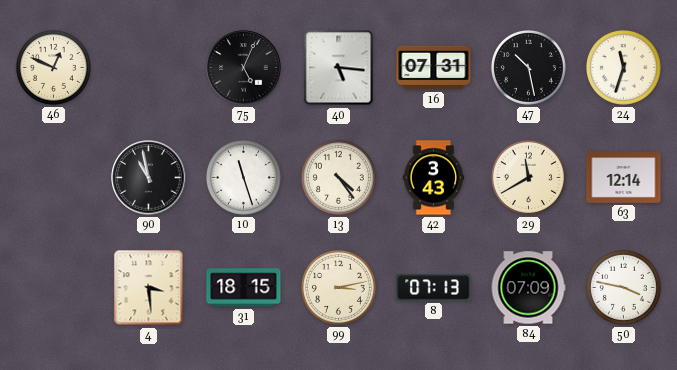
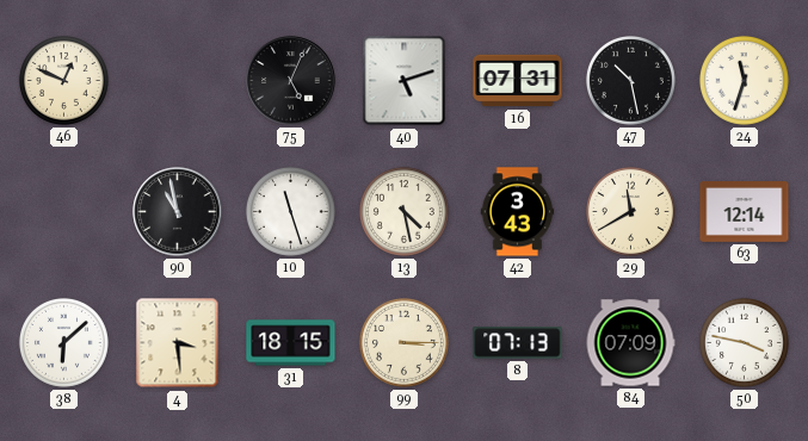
40: 5:16 -> 5:12 (405, 81)
13: 4:24 -> 4:28 (403, 211)
38: none -> 6:08 (63, 342)
99: 3:13 -> 3:15 (403, 342)
